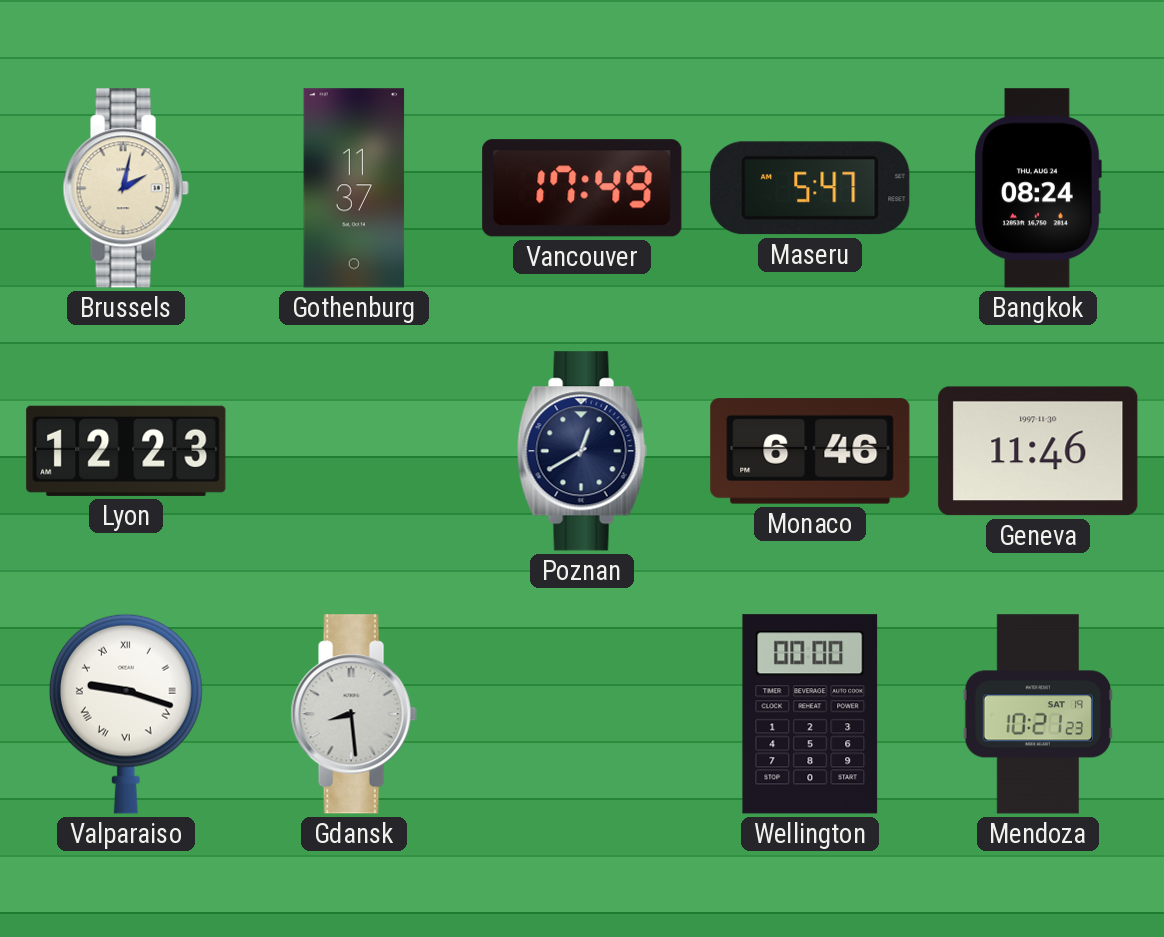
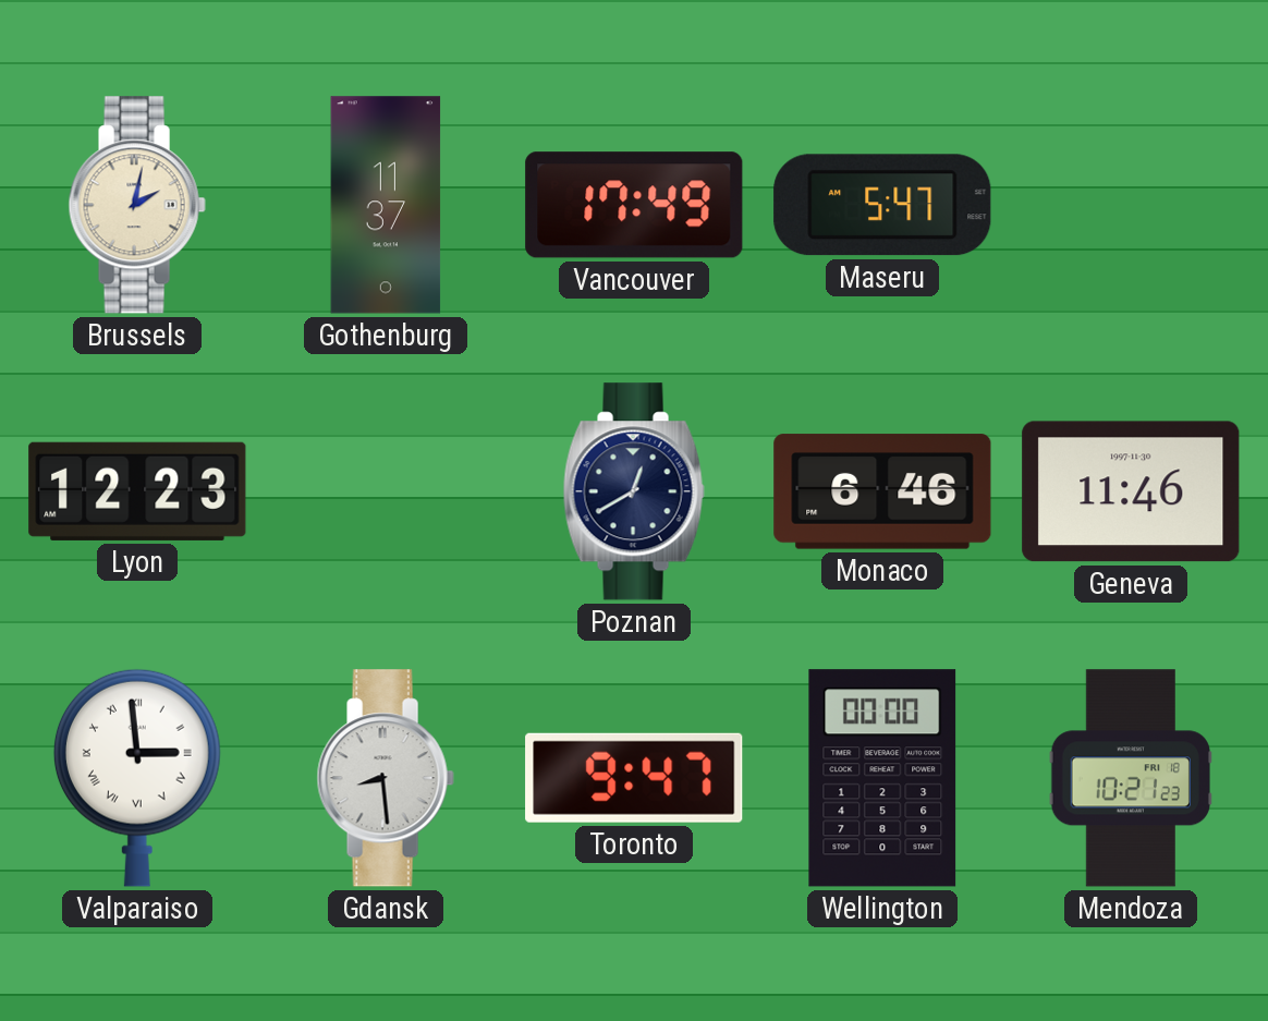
Bangkok: 08:24 -> none (1038, 188)
Valparaiso: 9:18 -> 2:59 (137, 778)
Toronto: none -> 9:47 (634, 778)
Mendoza date: SAT 19 -> FRI 18 (1130, 778)
